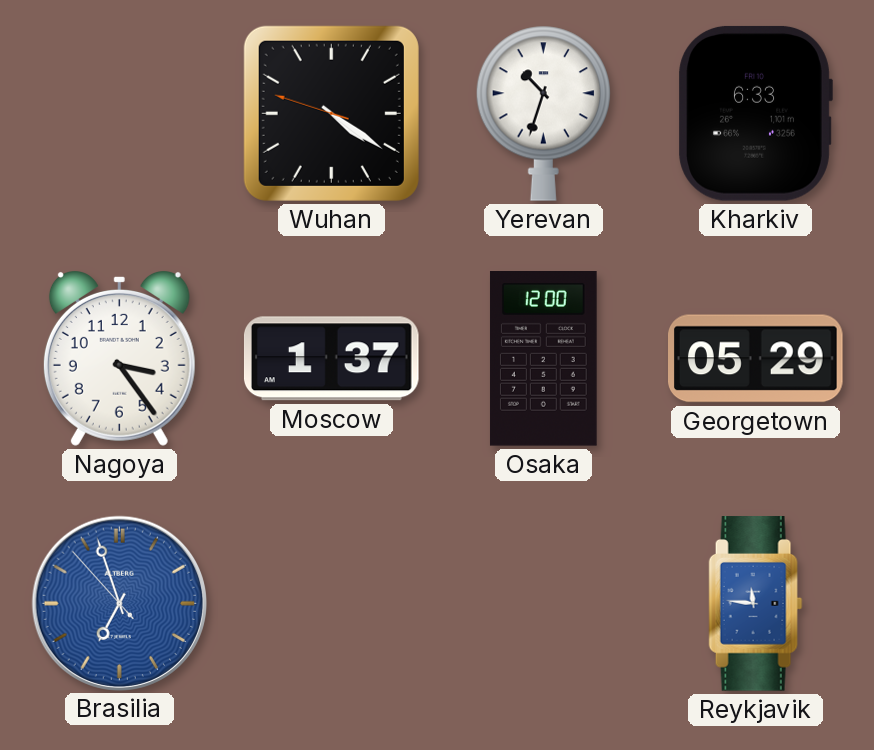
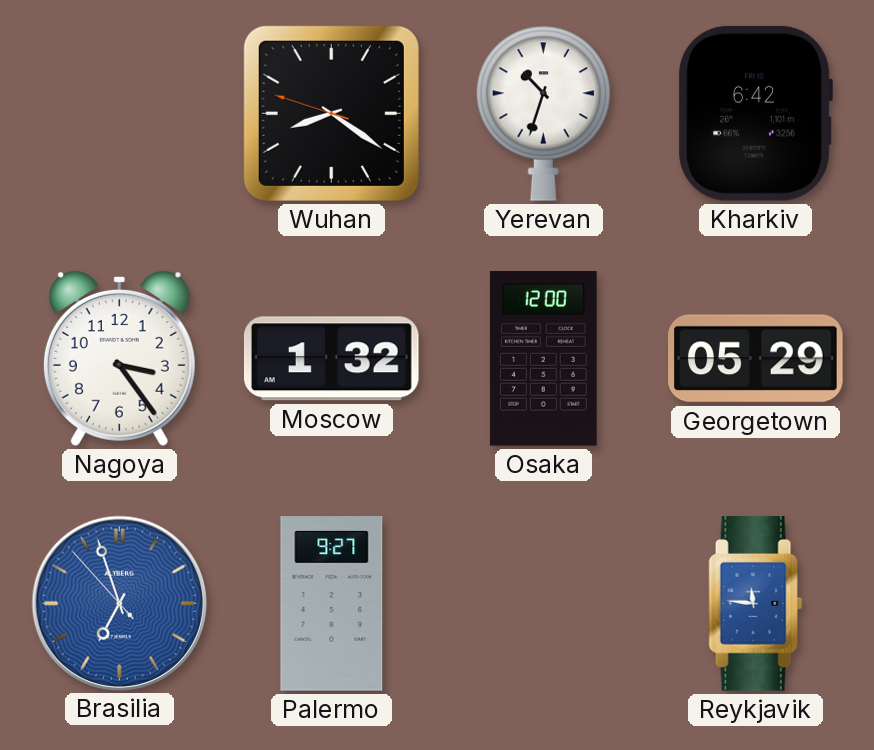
Wuhan: 4:20 -> 8:20 (331, 113)
Kharkiv: 6:33 -> 6:42 (755, 113)
Moscow: 1:37 -> 1:32 (331, 359)
Palermo: none -> 9:27 (332, 604)
